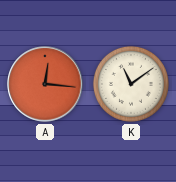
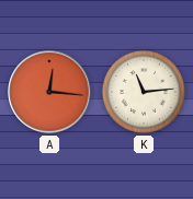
K: 11:09 -> 11:14 (144, 92)
